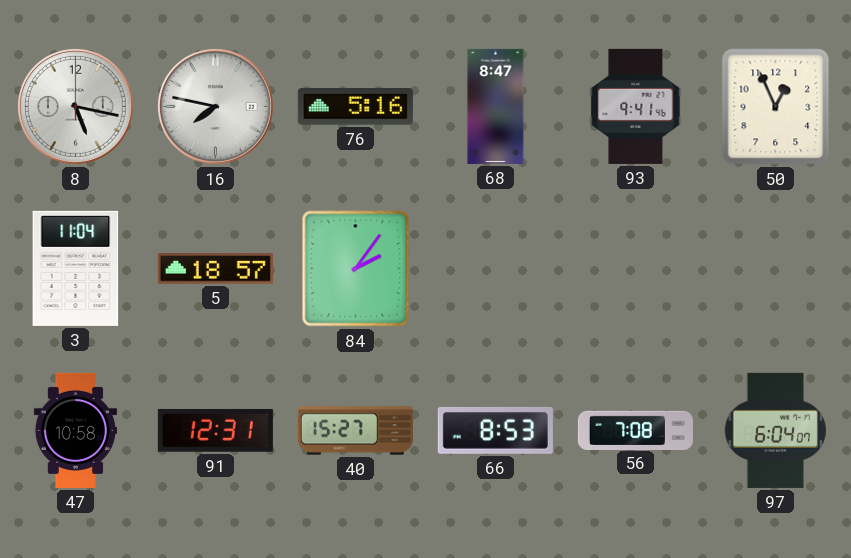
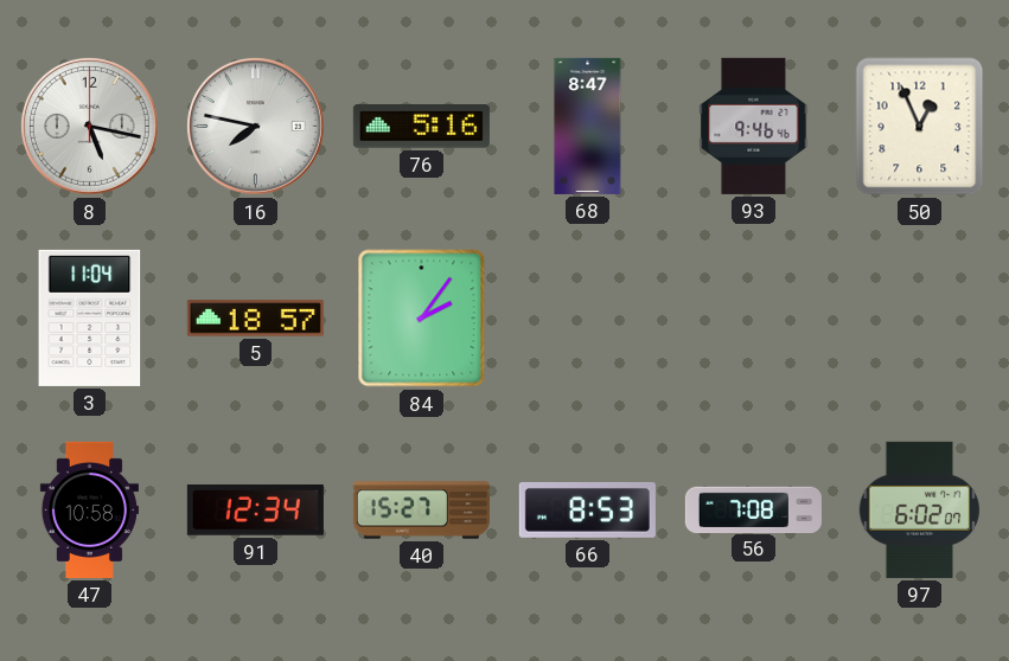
93: 9:41 -> 9:46 (754, 126)
91: 12:31 -> 12:34 (255, 509)
97: 6:04 -> 6:02 (919, 509)
